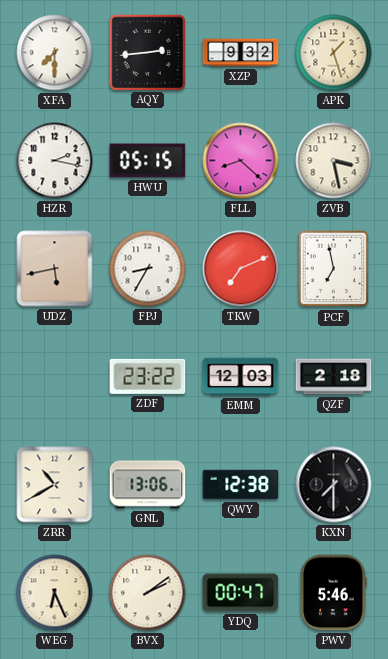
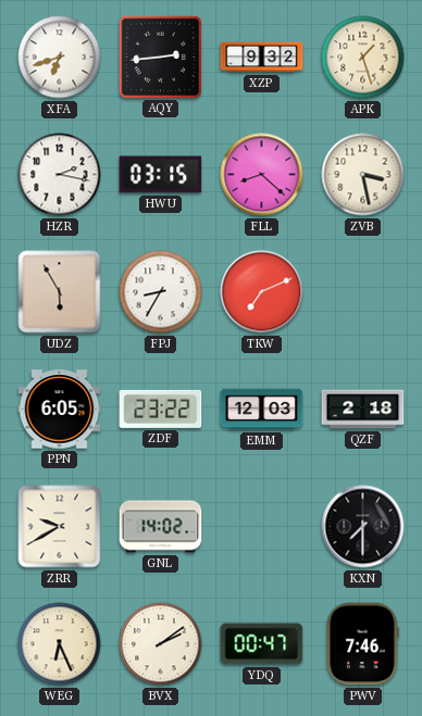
XFA: 7:30 -> 6:42 (60, 58)
HWU: 05:15 -> 03:15 (161, 175)
UDZ: 5:43 -> 5:55 (60, 292)
PCF: 6:58 -> none (334, 269)
PPN: none -> 6:05 (60, 410)
ZRR: 10:40 -> 9:40 (60, 527)
GNL: 13:06 -> 14:02 (161, 527)
QWY: 12:38 -> none (241, 485)
PWV: 5:46 -> 7:46 (363, 644)
